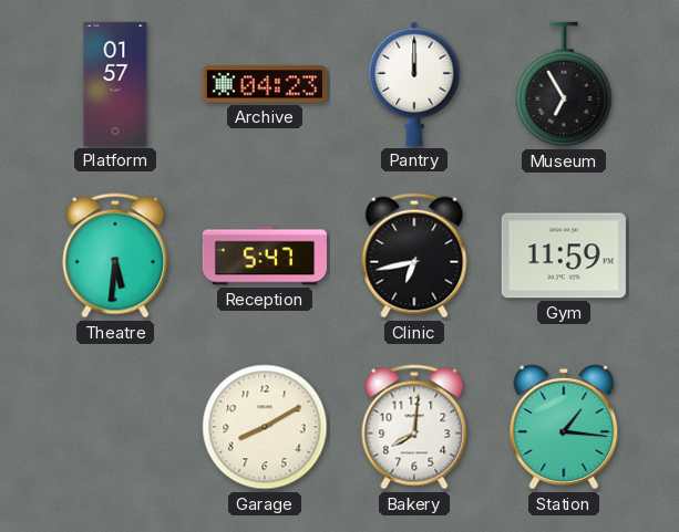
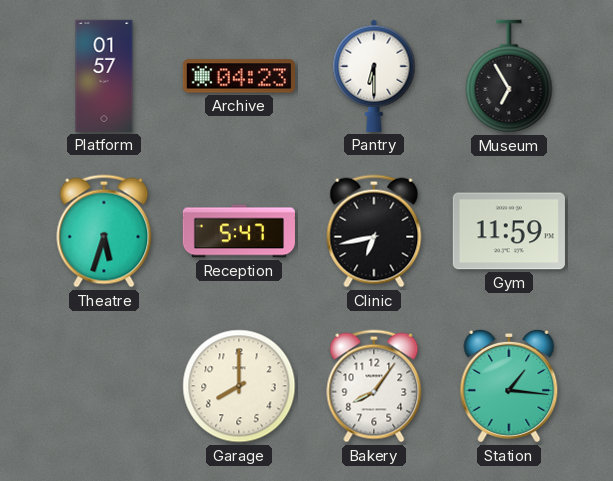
Pantry: 12:00 -> 6:30 (374, 76)
Theatre: 5:31 -> 5:33 (104, 231)
Garage: 8:10 -> 8:00 (239, 386)
Bakery: 8:01 -> 8:06 (374, 386)
